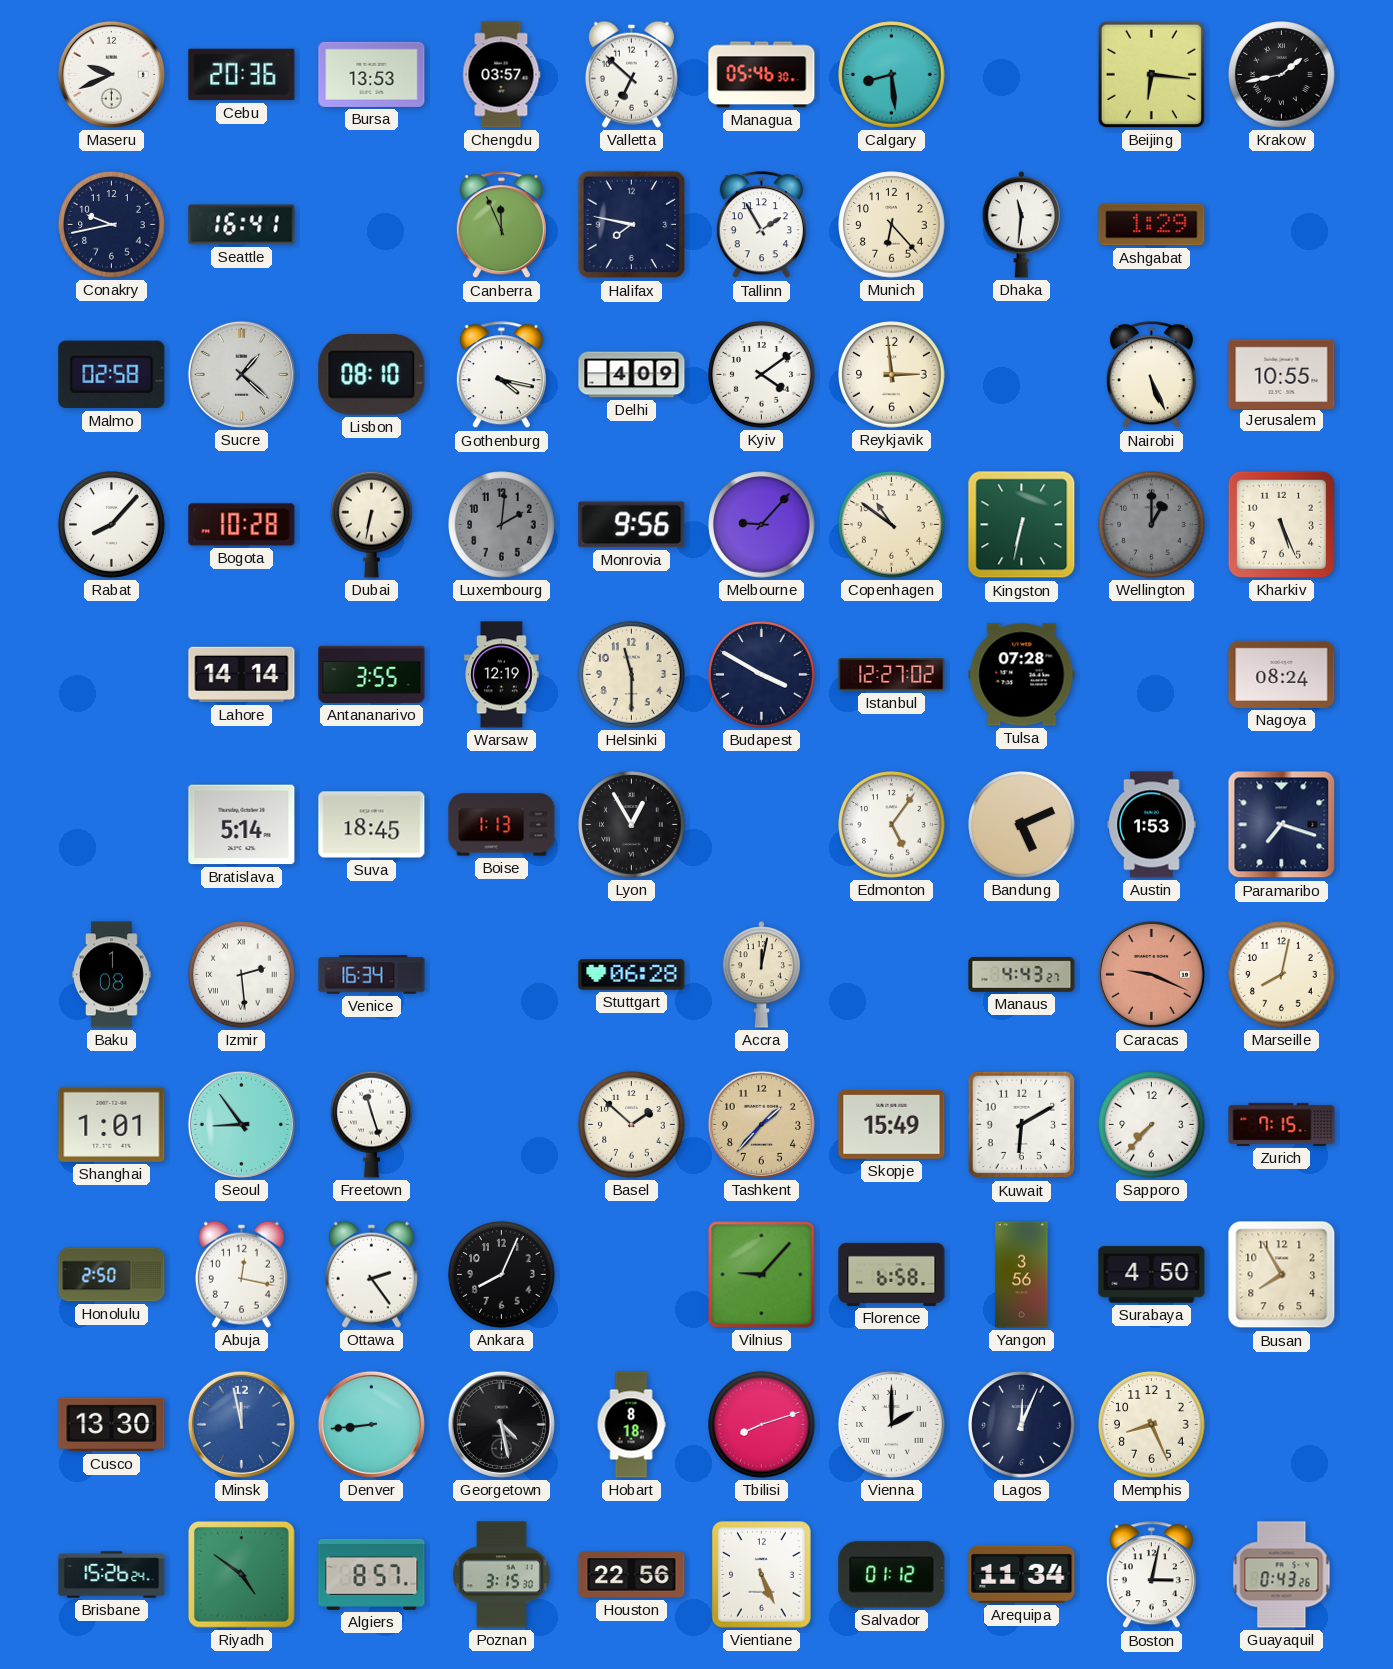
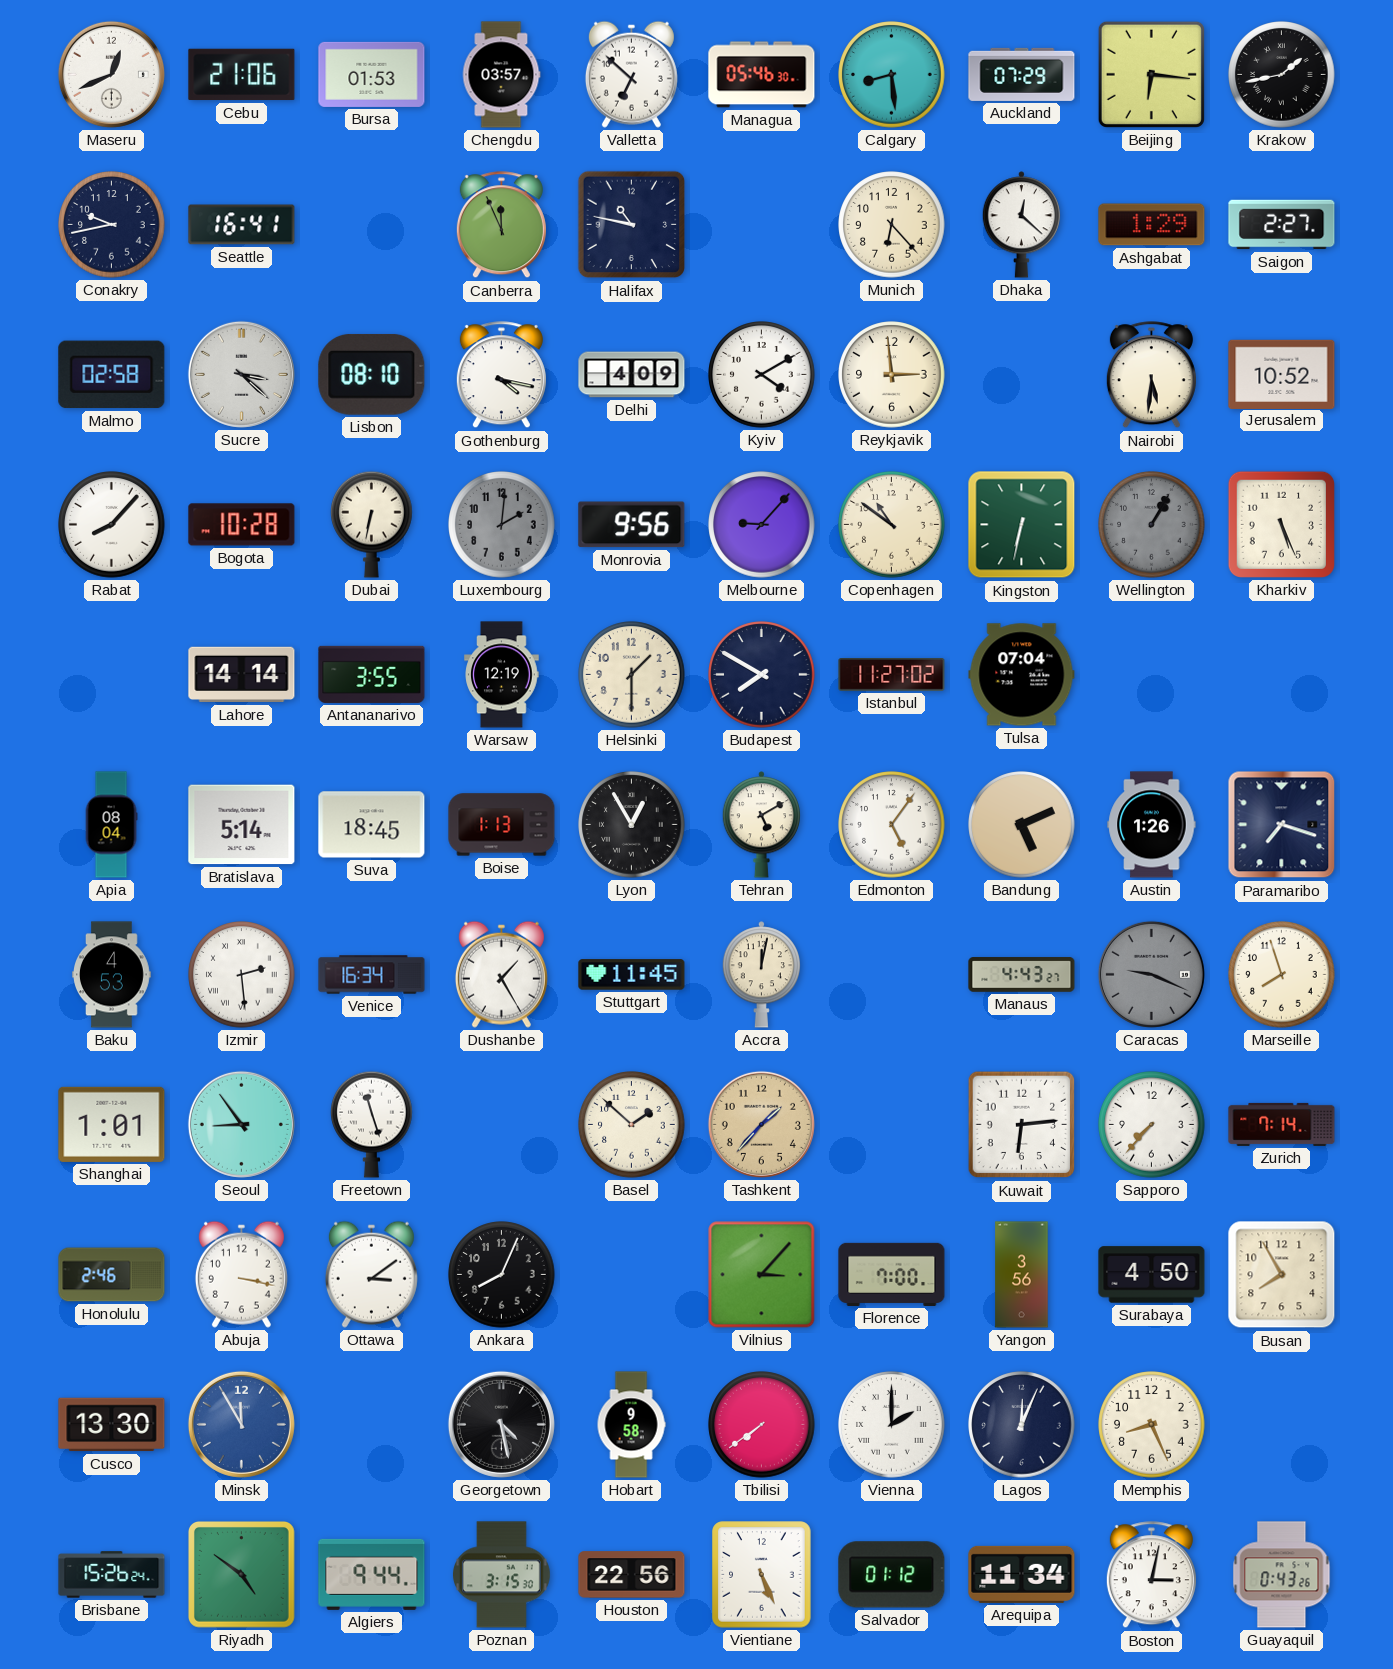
Maseru: 9:41 -> 12:41 (111, 74)
Cebu: 20:36 -> 21:06 (242, 75)
Bursa: 13:53 -> 01:53 (372, 74)
Auckland: none -> 07:29 (1022, 74)
Halifax: 7:47 -> 10:47 (632, 225)
Tallinn: 1:55 -> none (761, 225)
Dhaka: 11:31 -> 12:22 (1022, 225)
Saigon: none -> 2:27 (1282, 225)
Sucre: 1:22 -> 3:22 (241, 374)
Kyiv: 4:09 -> 4:10 (762, 375)
Nairobi: 5:26 -> 5:31 (1151, 375)
Jerusalem: 10:55 -> 10:52 (1282, 374)
Wellington: 1:00 -> 1:05 (1152, 525)
Helsinki: 11:30 -> 1:30 (632, 675)
Budapest: 3:50 -> 7:50 (762, 675)
Istanbul: 12:27 -> 11:27 (892, 675)
Tulsa: 07:28 -> 07:04 (1022, 675)
Nagoya: 08:24 -> none (1282, 674)
Apia: none -> 08:04 (111, 825)
Tehran: none -> 5:10 (762, 825)
Austin: 1:53 -> 1:26 (1152, 825)
Baku: 1:08 -> 4:53 (112, 975)
Dushanbe: none -> 1:25 (501, 974)
Stuttgart: 06:28 -> 11:45 (632, 975)
Caracas dial: salmon -> grey (1151, 974)
Marseille: 8:02 -> 7:57 (1282, 975)
Skopje: 15:49 -> none (892, 1124)
Kuwait: 6:10 -> 6:14 (1022, 1125)
Zurich: 7:15 -> 7:14 (1282, 1124)
Honolulu: 2:50 -> 2:46 (112, 1275)
Abuja: 12:17 -> 3:17 (241, 1274)
Ottawa: 2:24 -> 3:09 (371, 1274)
Vilnius: 9:07 -> 3:07 (762, 1275)
Florence: 6:58 -> 7:00 (892, 1274)
Minsk: 11:58 -> 11:55 (241, 1424)
Denver: 8:44 -> none (371, 1424)
Hobart: 8:18 -> 9:58 (631, 1425)
Tbilisi: 8:12 -> 7:39 (762, 1425)
Algiers: 8:57 -> 9:44 (372, 1574)
